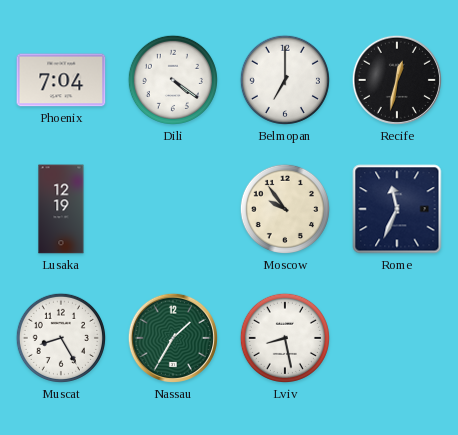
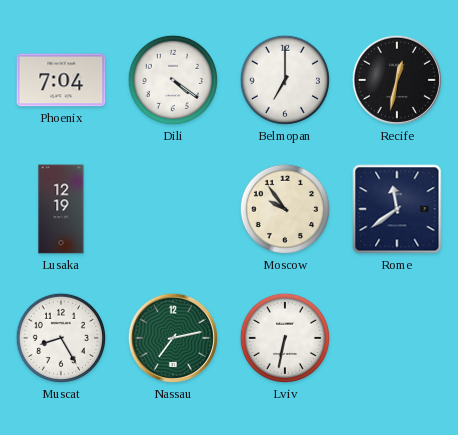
Rome: 11:34 -> 11:39 (397, 209)
Nassau: 1:35 -> 7:13 (173, 338)
Lviv: 8:28 -> 6:32 (285, 338)
